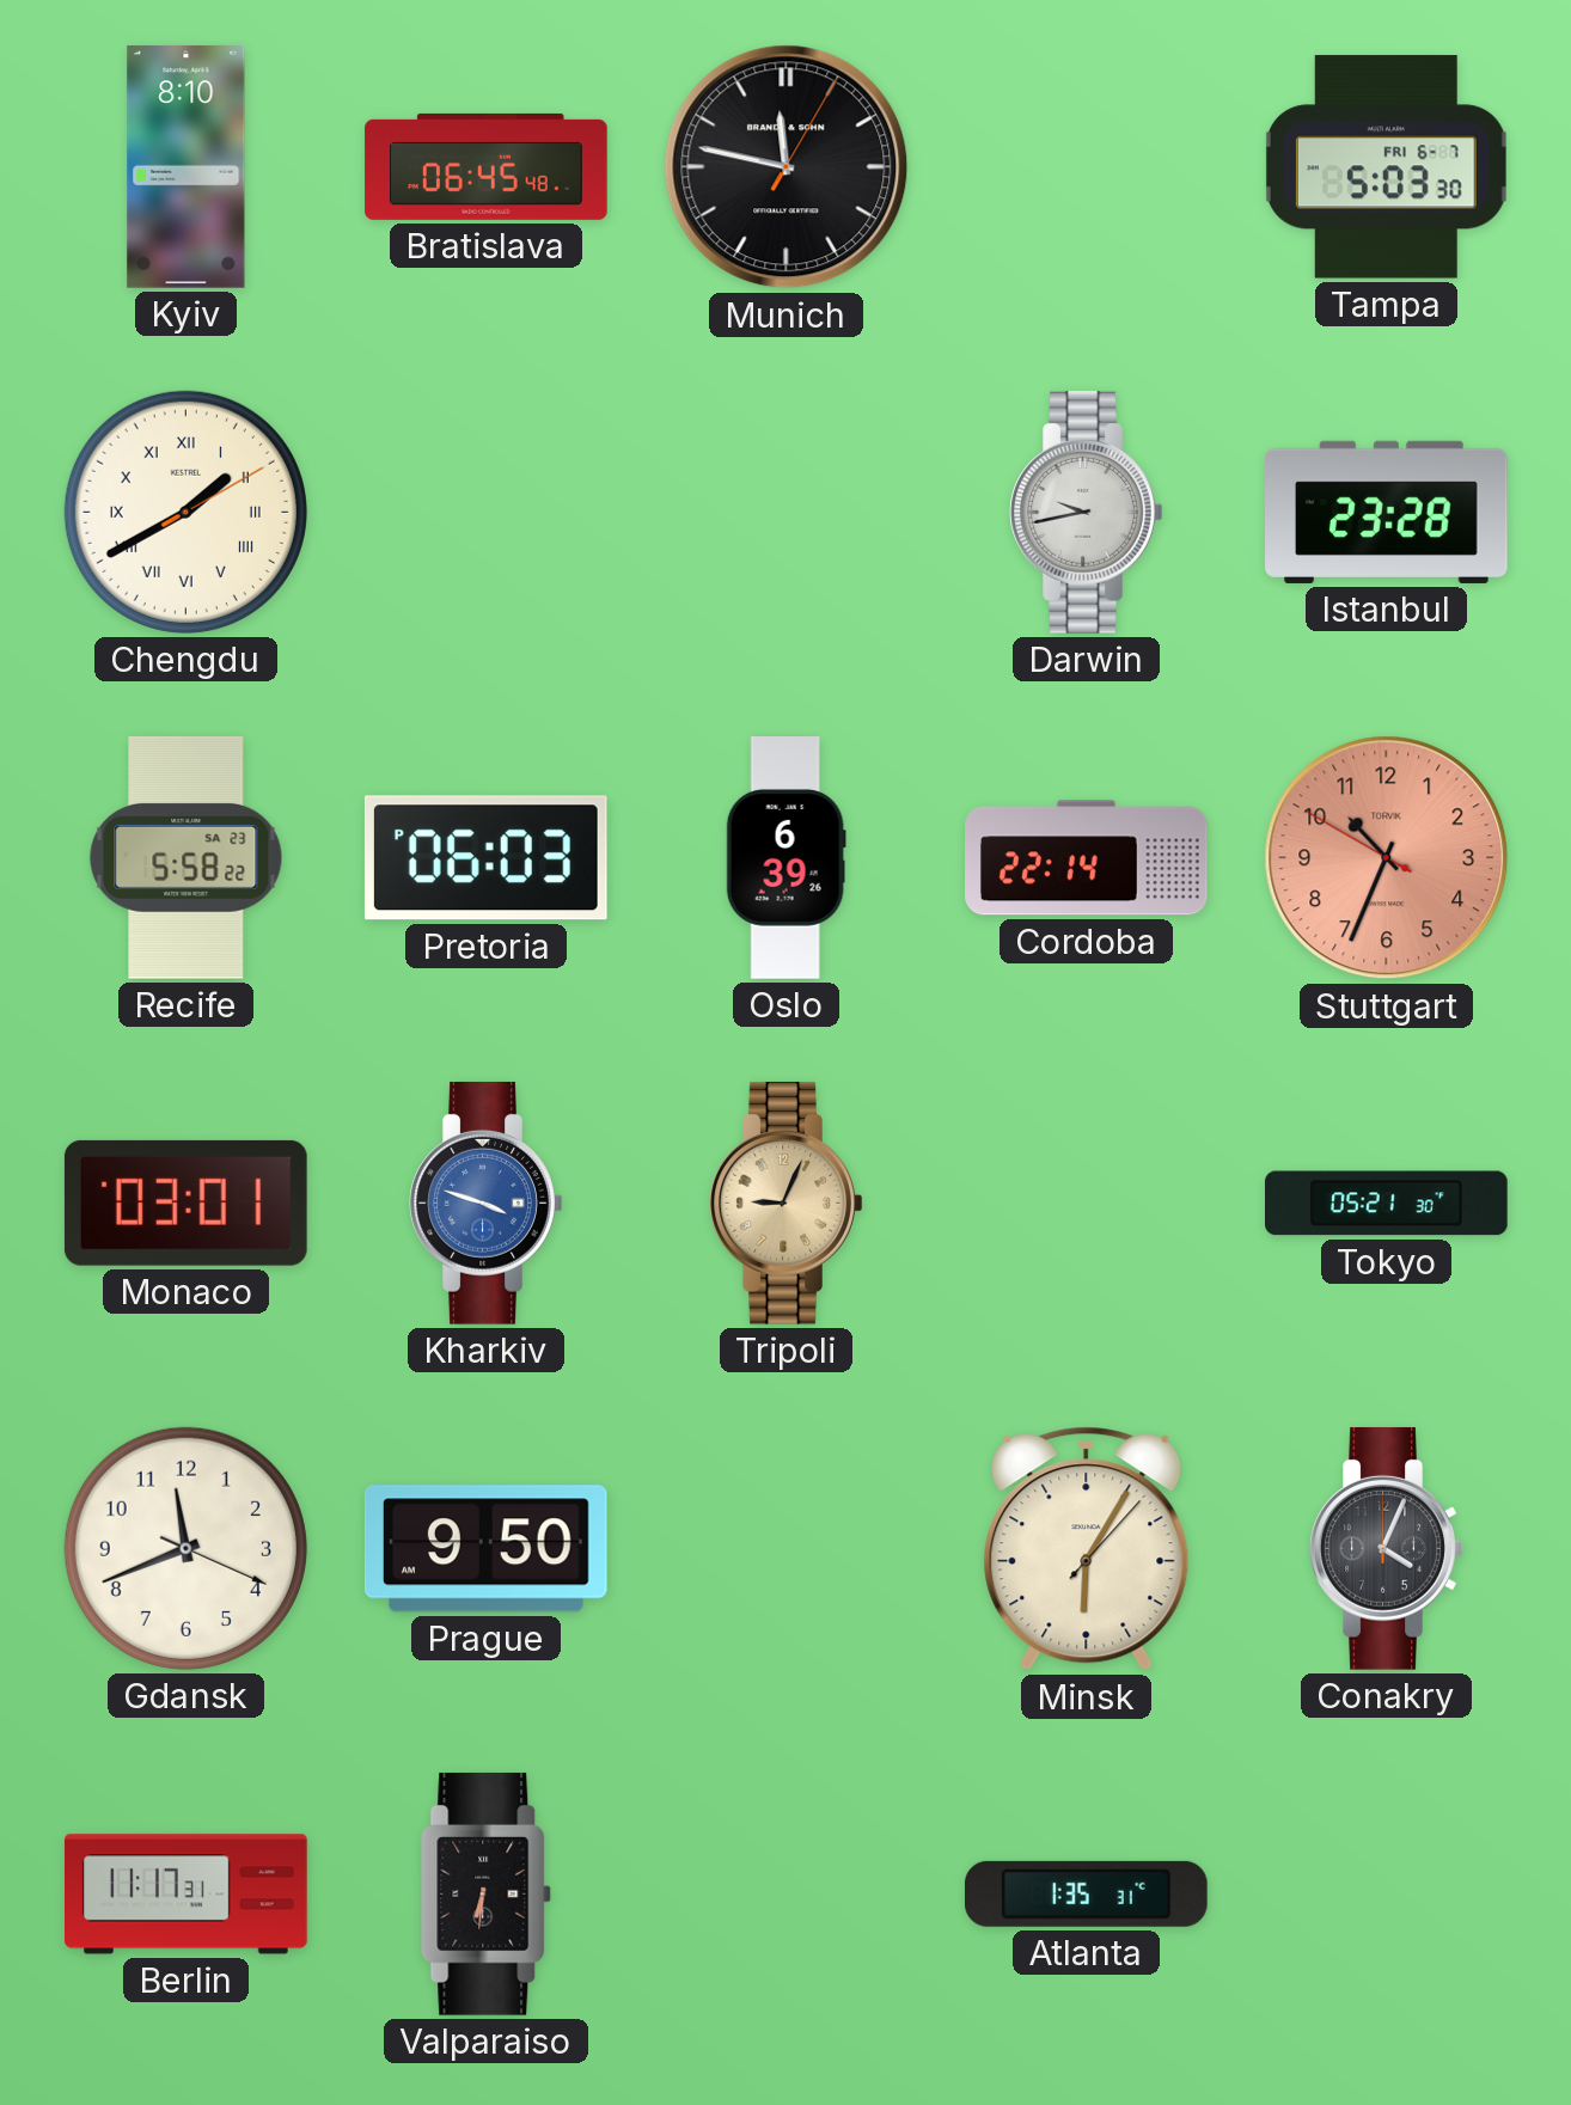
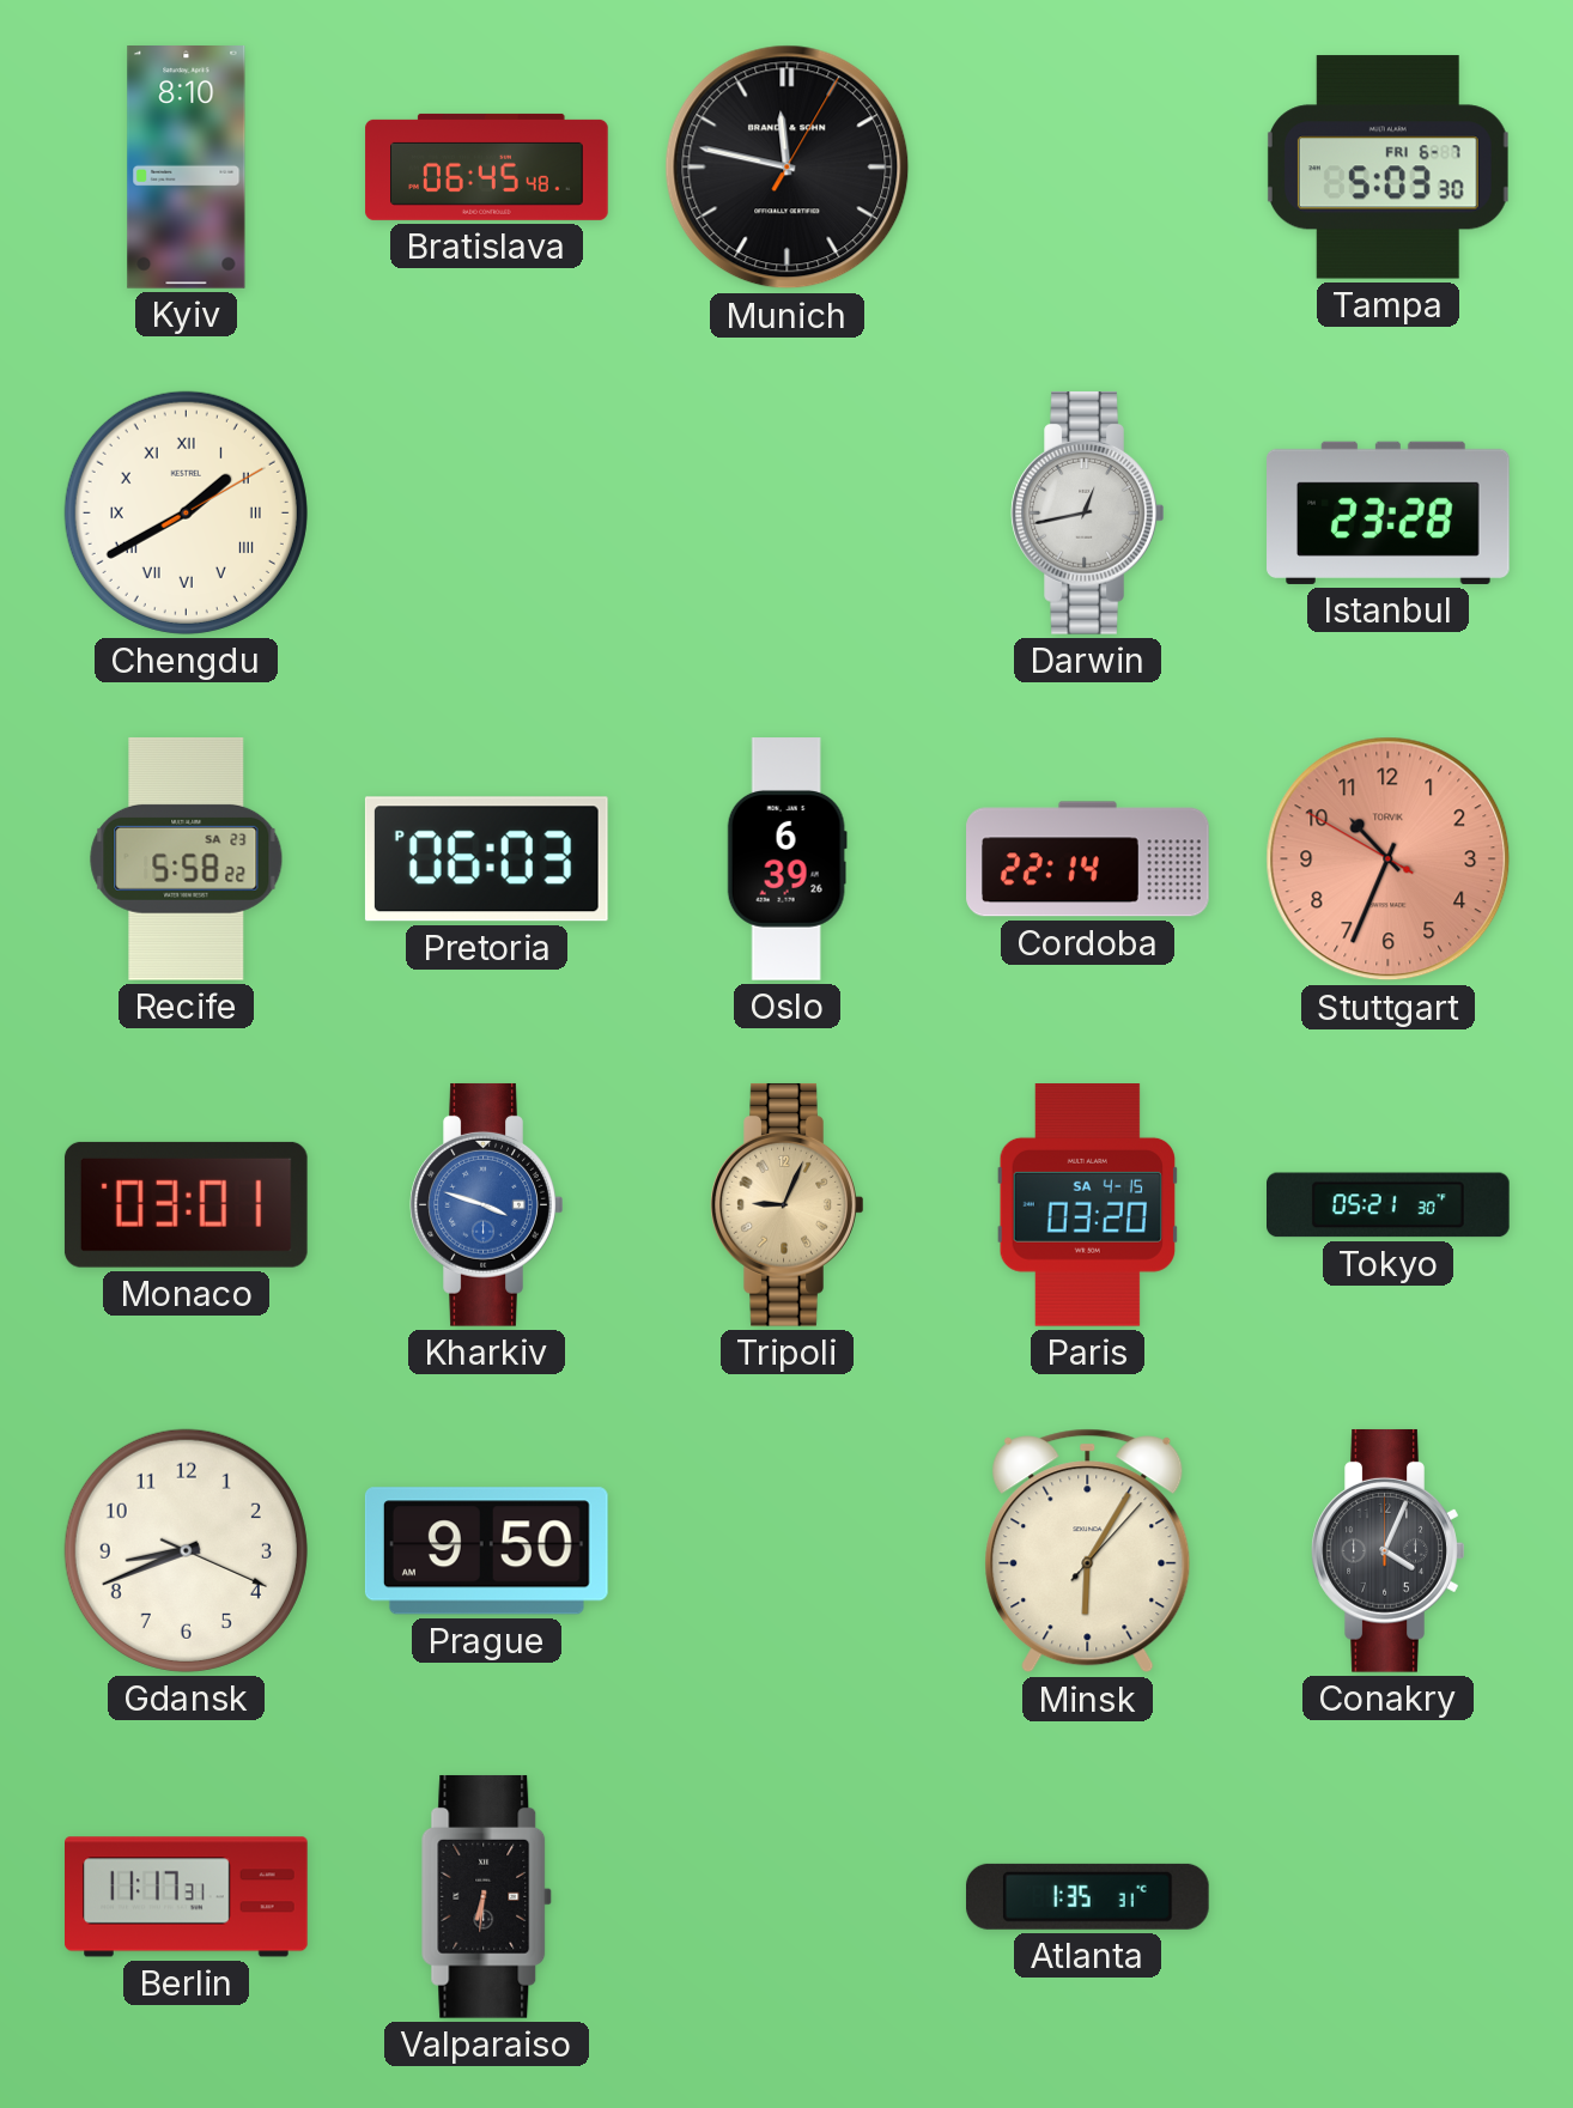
Darwin: 9:43 -> 12:43 (1088, 512)
Paris: none -> 03:20 (1087, 1205)
Gdansk: 11:41 -> 8:41 (186, 1550)
